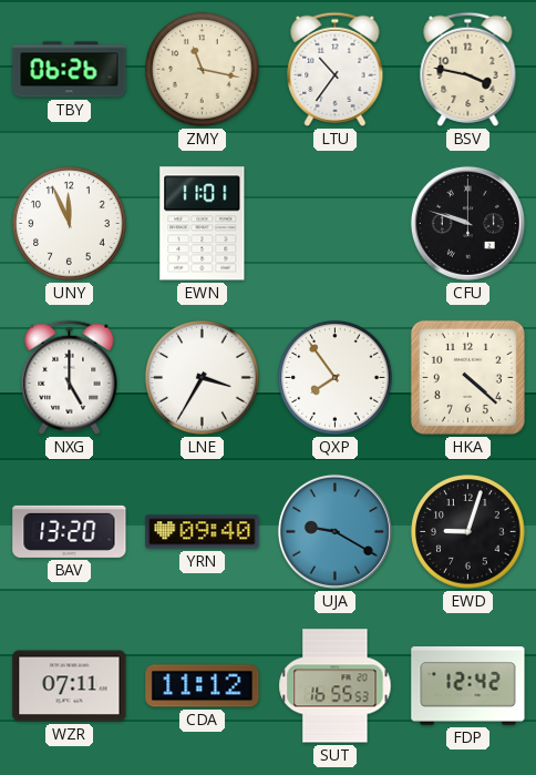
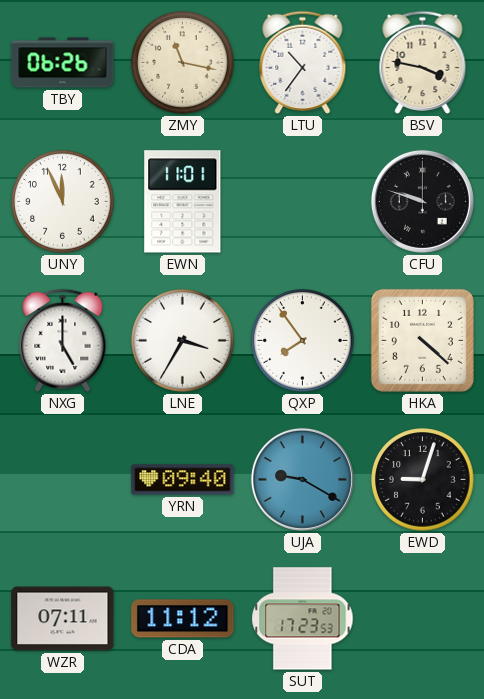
BAV: 13:20 -> none (70, 531)
SUT: 16:55 -> 17:23 (303, 619)
FDP: 12:42 -> none (468, 686)
